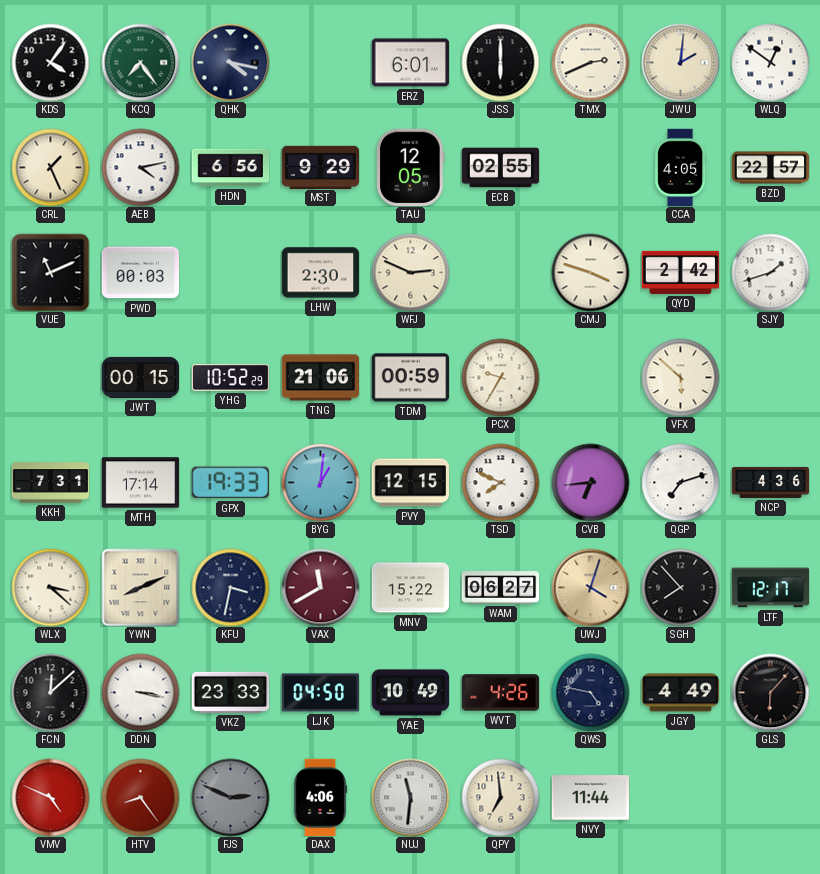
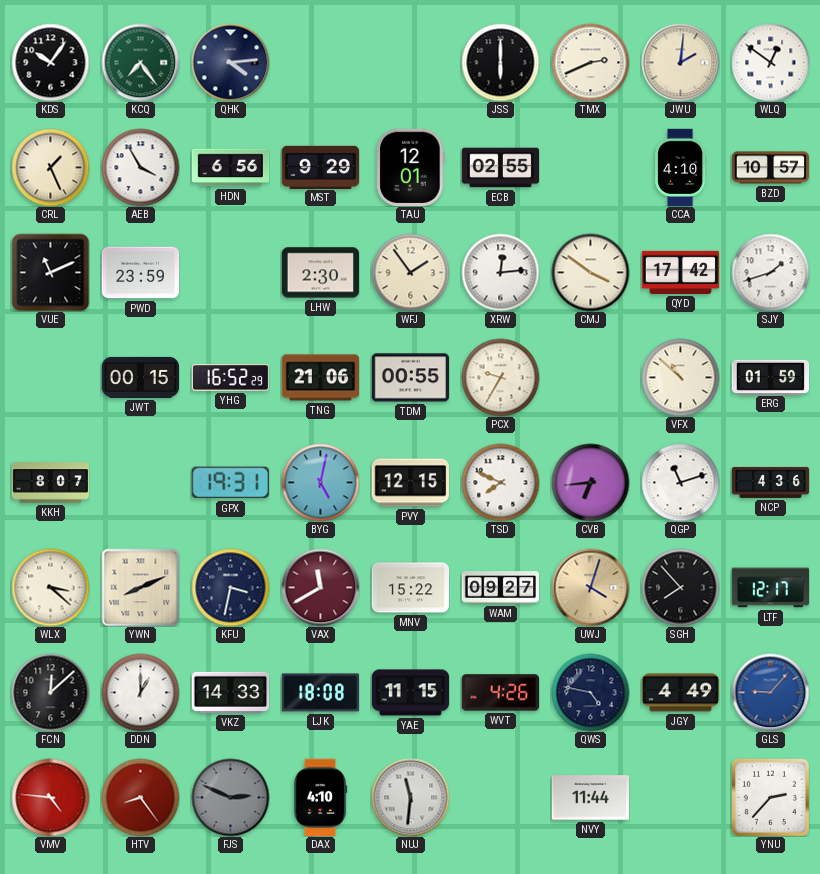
KDS: 4:06 -> 10:06 (50, 62)
QHK: 4:17 -> 4:14 (230, 62)
ERZ: 6:01 -> none (410, 63)
AEB: 4:13 -> 3:55 (140, 167)
TAU: 12:05 -> 12:01 (411, 167)
CCA: 4:05 -> 4:10 (681, 167)
BZD: 22:57 -> 10:57 (770, 168)
PWD: 00:03 -> 23:59 (140, 273)
WFJ: 2:49 -> 1:54 (410, 272)
XRW: none -> 12:14 (500, 272)
CMJ: 3:48 -> 3:51 (590, 272)
QYD: 2:42 -> 17:42 (680, 272)
YHG: 10:52 -> 16:52 (230, 378)
TDM: 00:59 -> 00:55 (410, 378)
VFX: 5:52 -> 10:52 (680, 377)
ERG: none -> 01:59 (770, 377)
KKH: 7:31 -> 8:07 (50, 483)
MTH: 17:14 -> none (140, 483)
GPX: 19:33 -> 19:31 (230, 483)
BYG: 1:01 -> 5:02 (320, 482)
QGP: 7:12 -> 11:12 (680, 482)
WAM: 06:27 -> 09:27 (500, 588)
DDN: 3:17 -> 1:00 (140, 692)
VKZ: 23:33 -> 14:33 (230, 692)
LJK: 04:50 -> 18:08 (320, 693)
YAE: 10:49 -> 11:15 (410, 693)
GLS: 6:07 -> 9:07 (770, 692)
GLS dial: black -> blue (770, 692)
VMV: 4:49 -> 4:46 (50, 797)
DAX: 4:06 -> 4:10 (320, 797)
QPY: 6:59 -> none (500, 797)
YNU: none -> 2:37 (770, 797)
